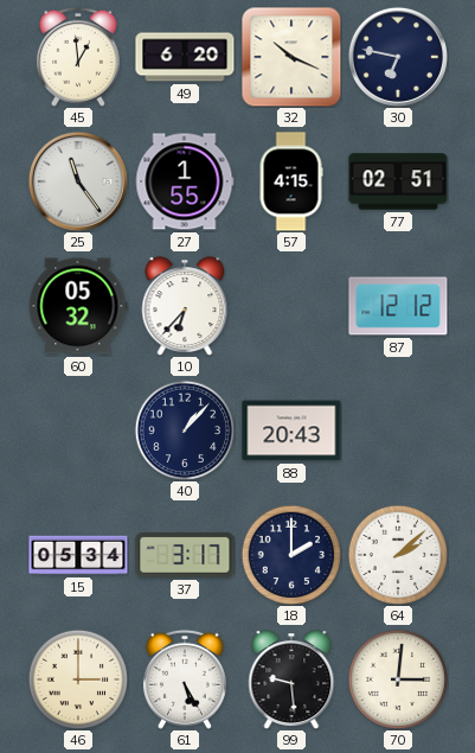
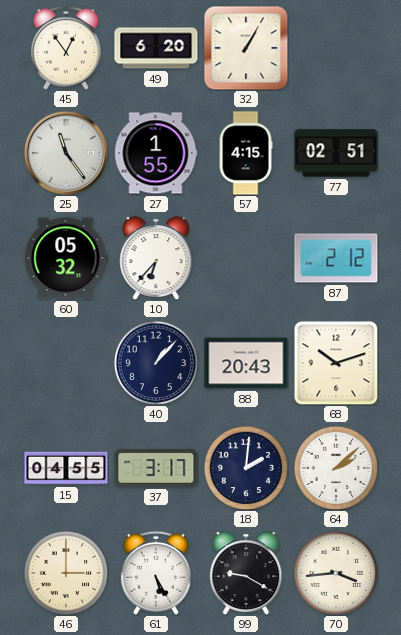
45: 12:59 -> 12:54 (66, 48)
32: 10:19 -> 1:05 (246, 48)
30: 6:47 -> none (398, 57)
87: 12:12 -> 2:12 (336, 258)
68: none -> 10:12 (336, 363)
15: 05:34 -> 04:55 (66, 468)
18: 2:00 -> 2:01 (246, 468)
99: 9:29 -> 9:20 (246, 573)
70: 3:01 -> 3:44 (336, 573)
